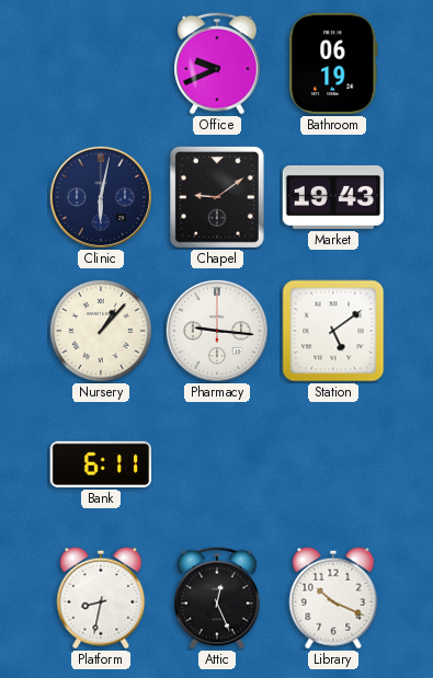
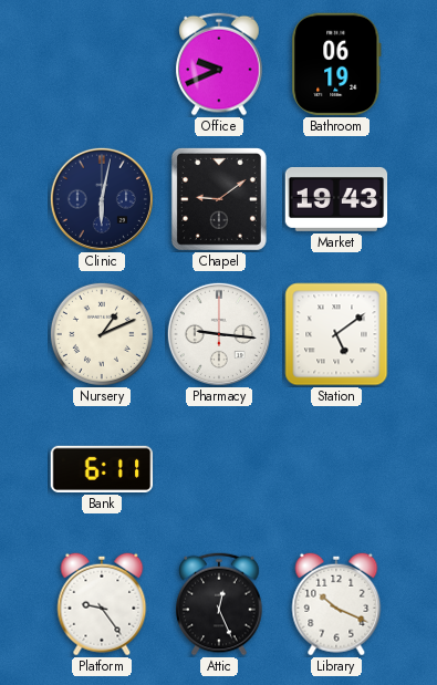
Nursery: 1:07 -> 1:11 (102, 334)
Platform: 8:32 -> 9:24 (102, 604)
